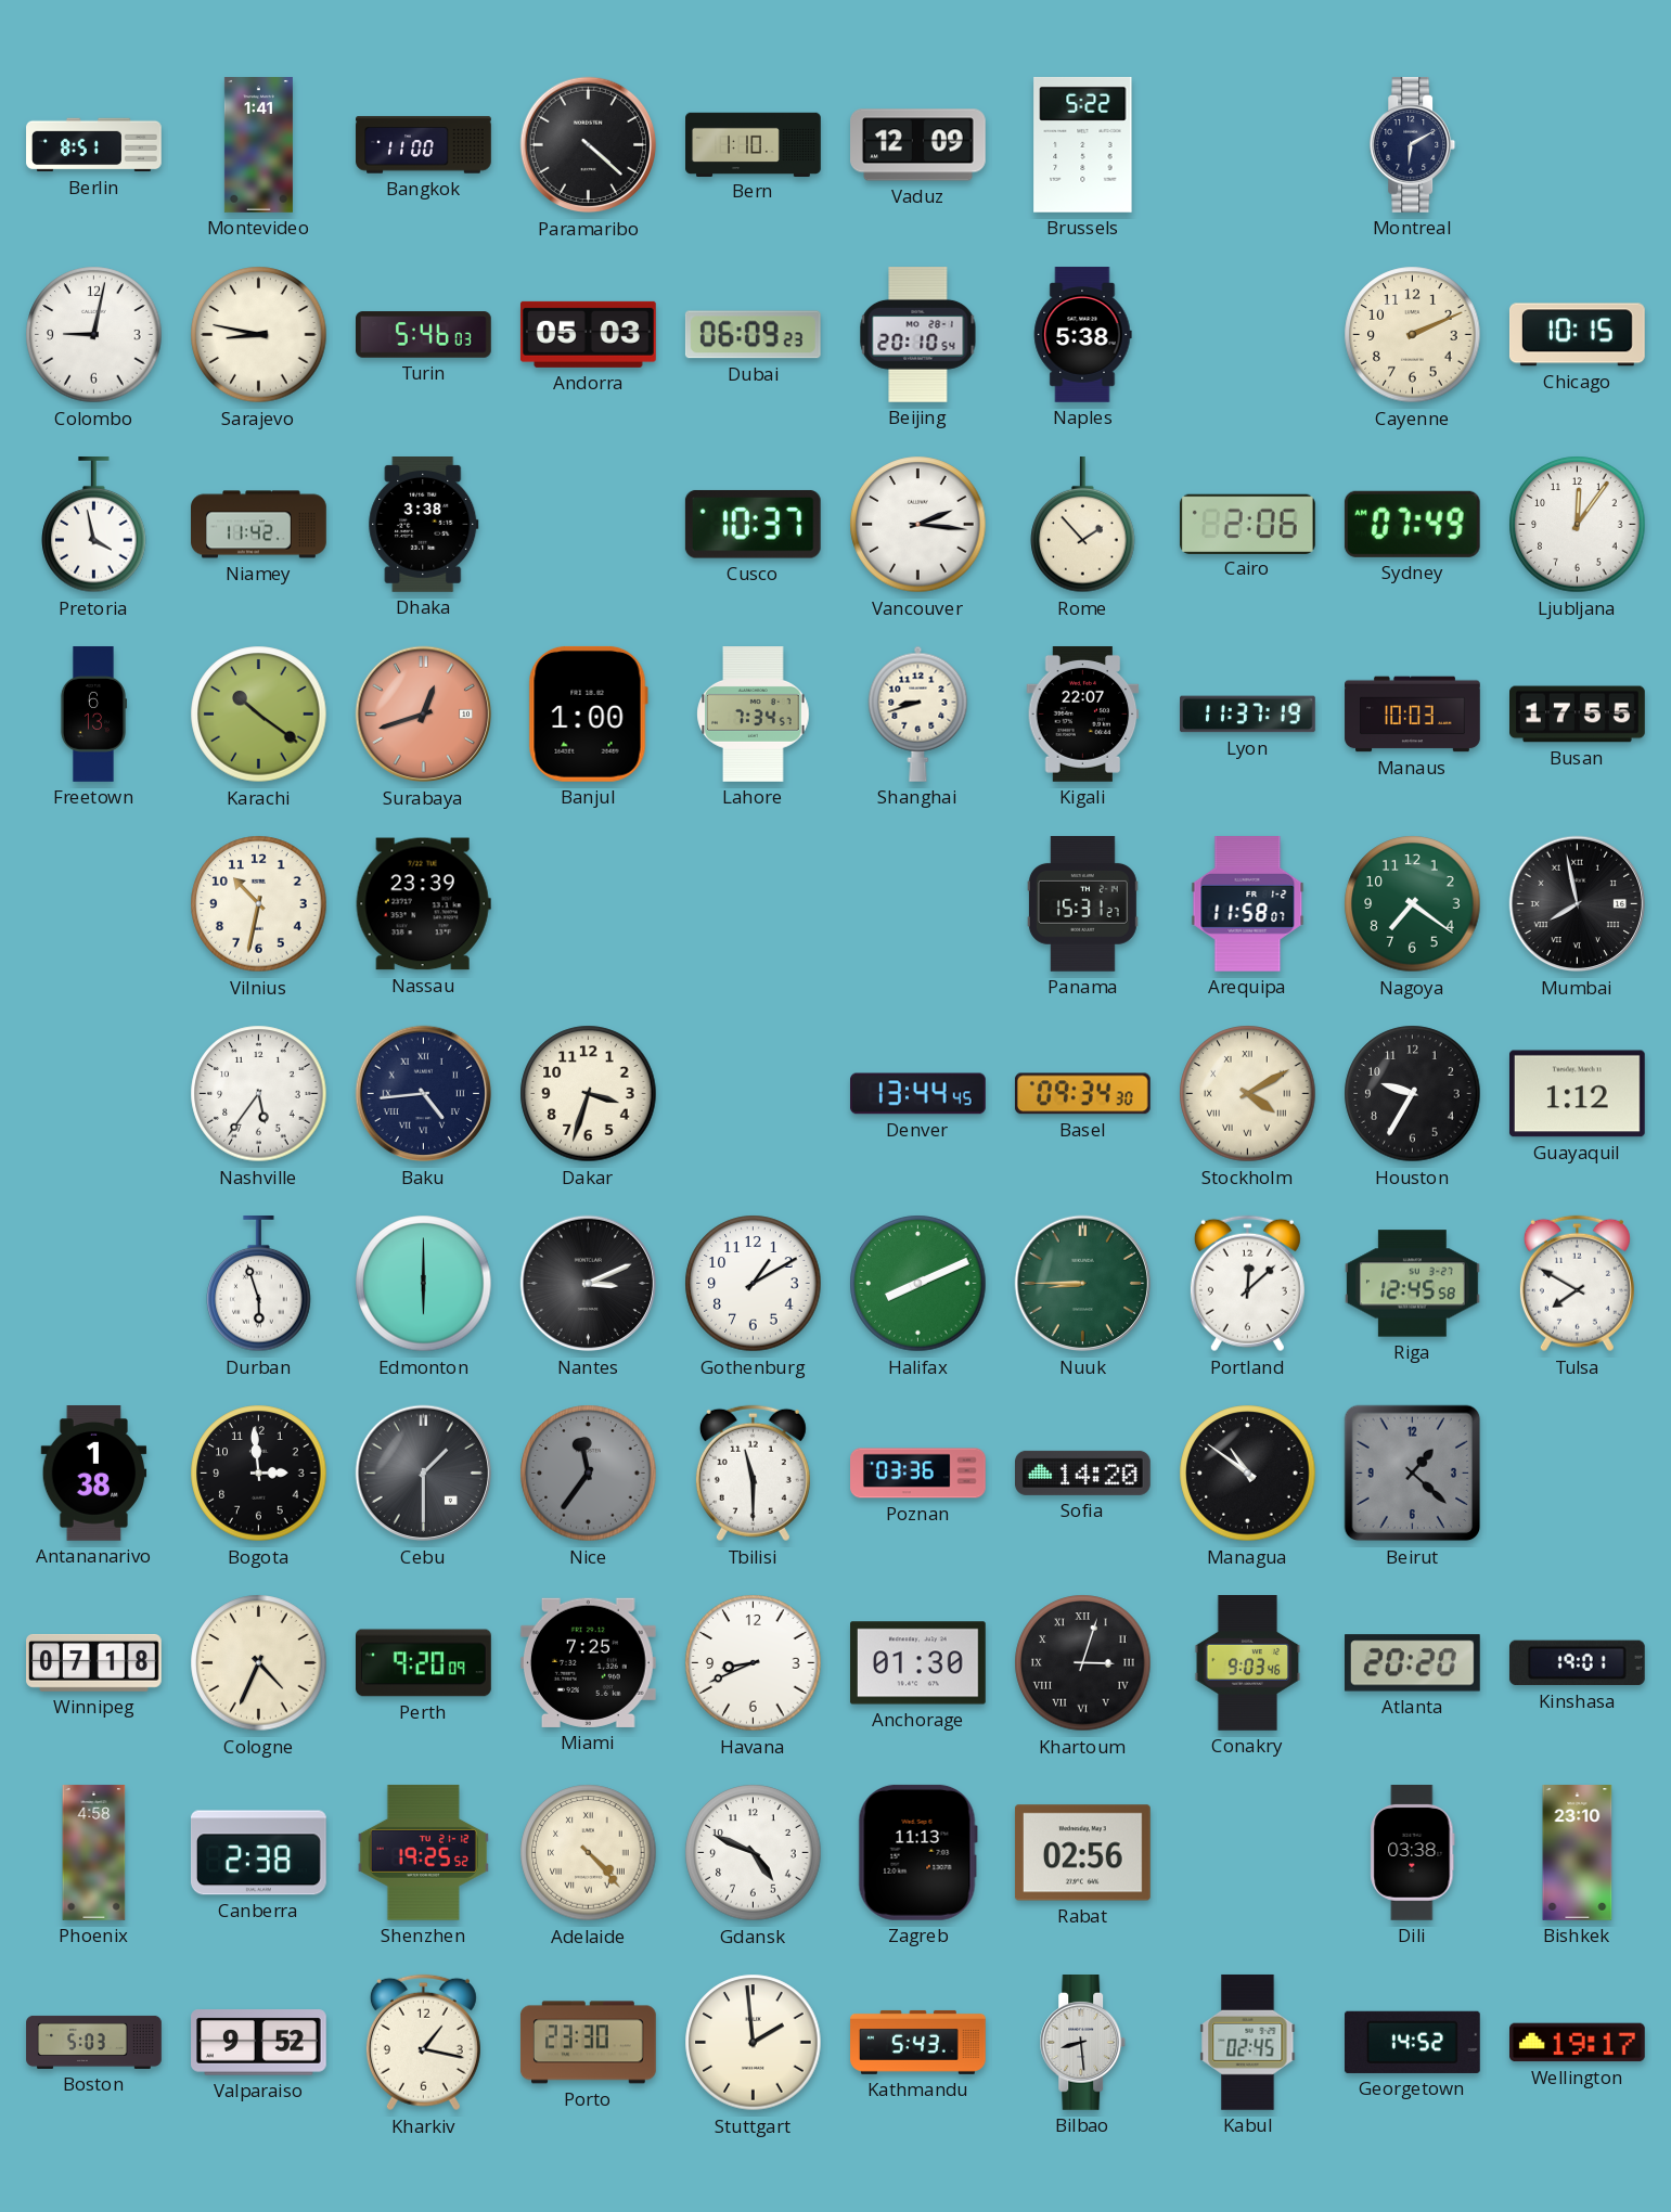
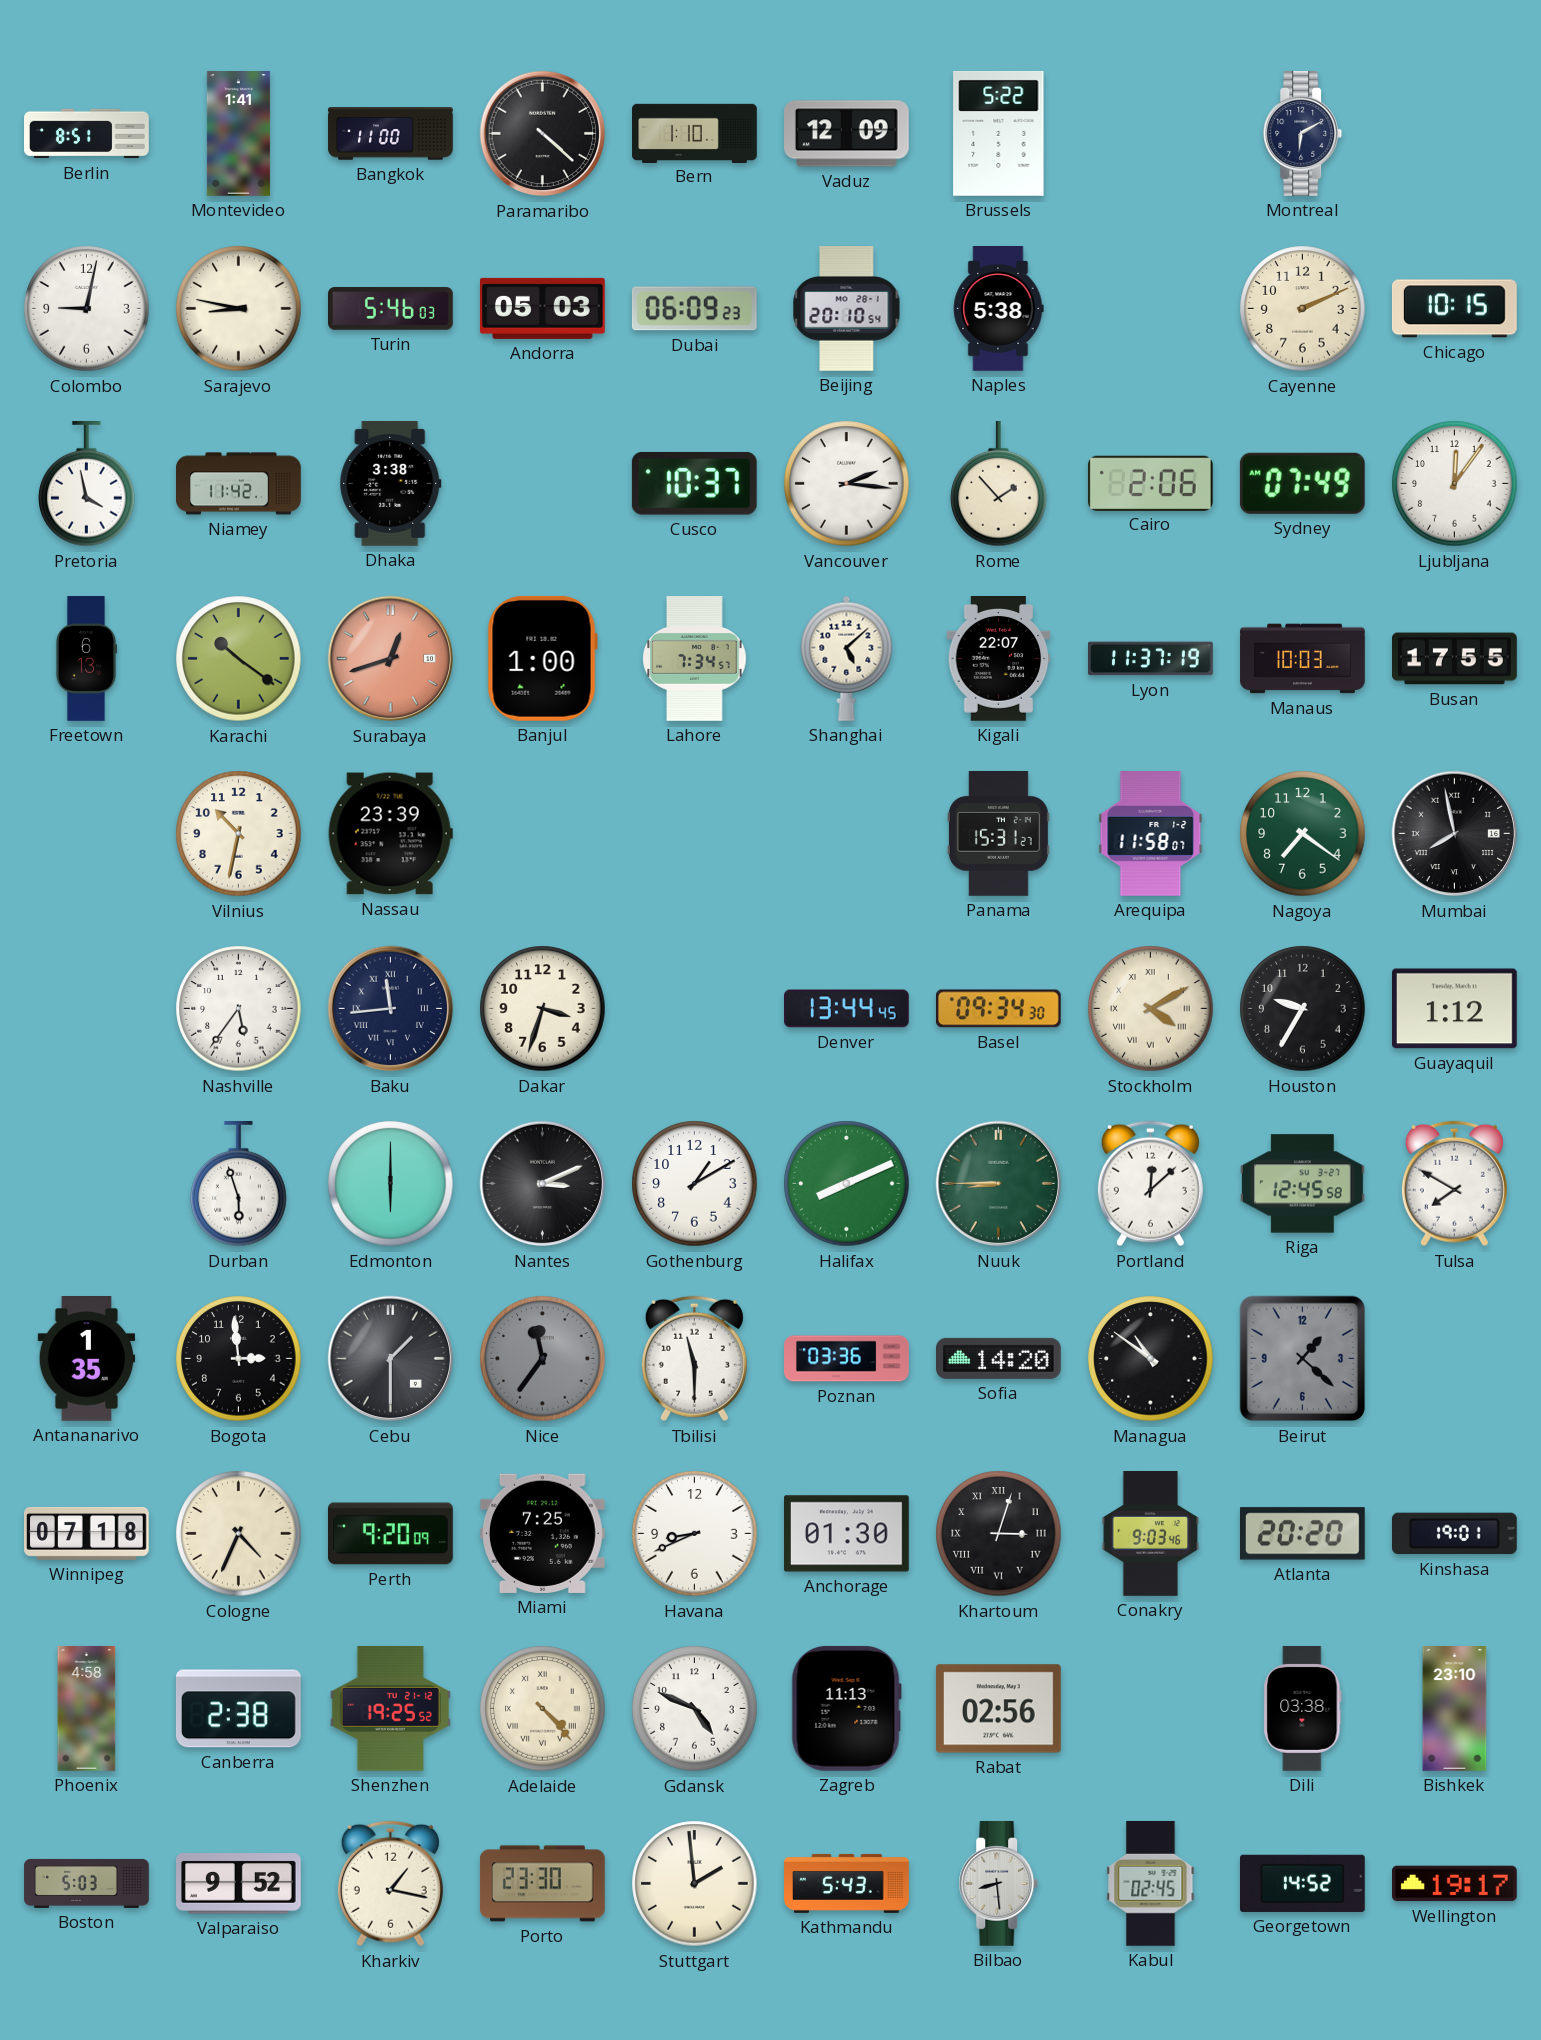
Shanghai: 8:42 -> 5:08 (847, 658)
Baku: 4:44 -> 11:44 (391, 1009)
Antananarivo: 1:38 -> 1:35 (87, 1359)
